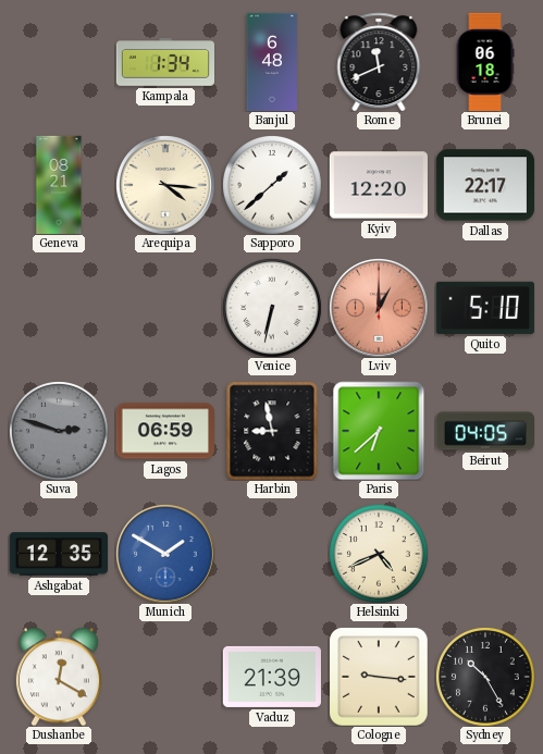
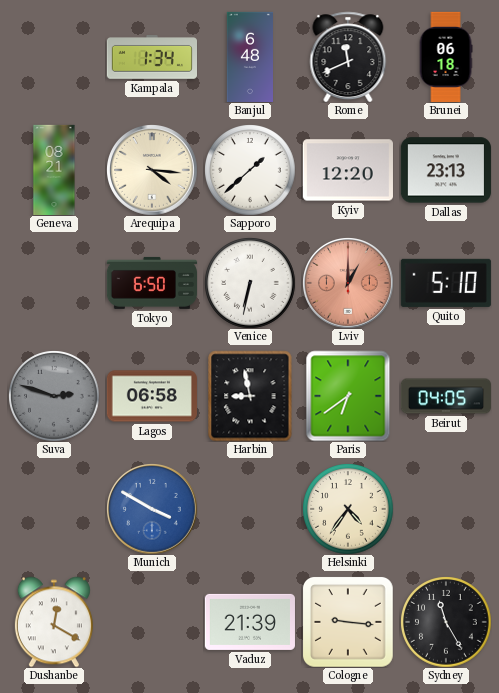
Dallas: 22:17 -> 23:13 (446, 170)
Tokyo: none -> 6:50 (151, 283)
Lagos: 06:59 -> 06:58 (152, 396)
Paris: 6:38 -> 6:39 (348, 396)
Ashgabat: 12:35 -> none (58, 554)
Munich: 1:50 -> 3:50 (152, 509)
Helsinki: 4:41 -> 4:36 (348, 509)
Sydney: 10:25 -> 11:25 (446, 622)
